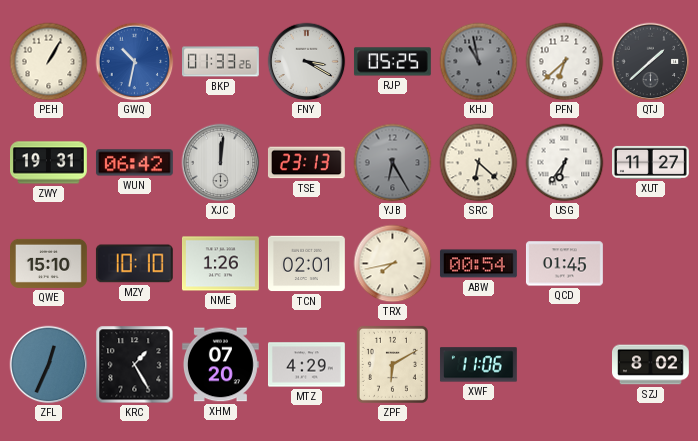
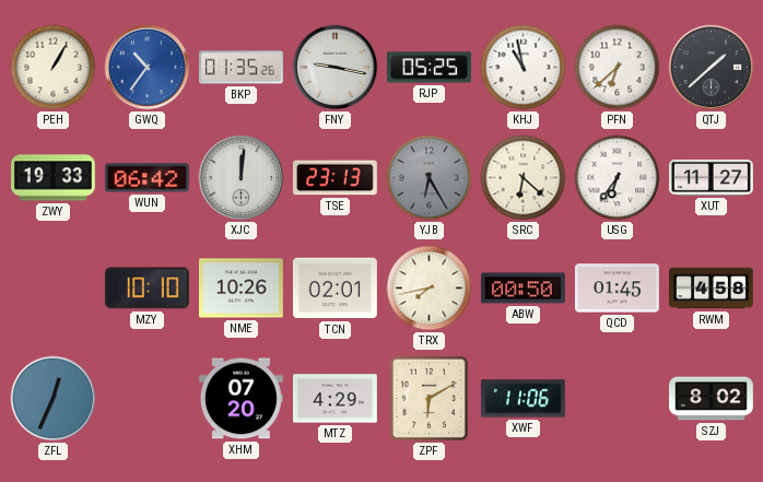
GWQ: 10:32 -> 10:36 (148, 68)
BKP: 01:33 -> 01:35 (242, 68)
FNY: 3:20 -> 9:17 (336, 68)
KHJ dial: grey -> white (524, 68)
ZWY: 19:31 -> 19:33 (54, 178)
QWE: 15:10 -> none (49, 263)
NME: 1:26 -> 10:26 (242, 289)
ABW: 00:54 -> 00:50 (523, 289)
RWM: none -> 4:58 (712, 289)
KRC: 1:25 -> none (135, 365)
